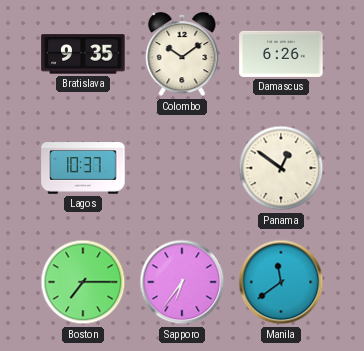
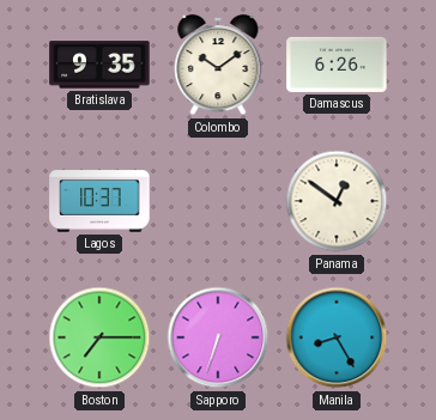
Sapporo: 6:36 -> 6:33 (218, 337)
Manila: 11:39 -> 8:25 (337, 337)
